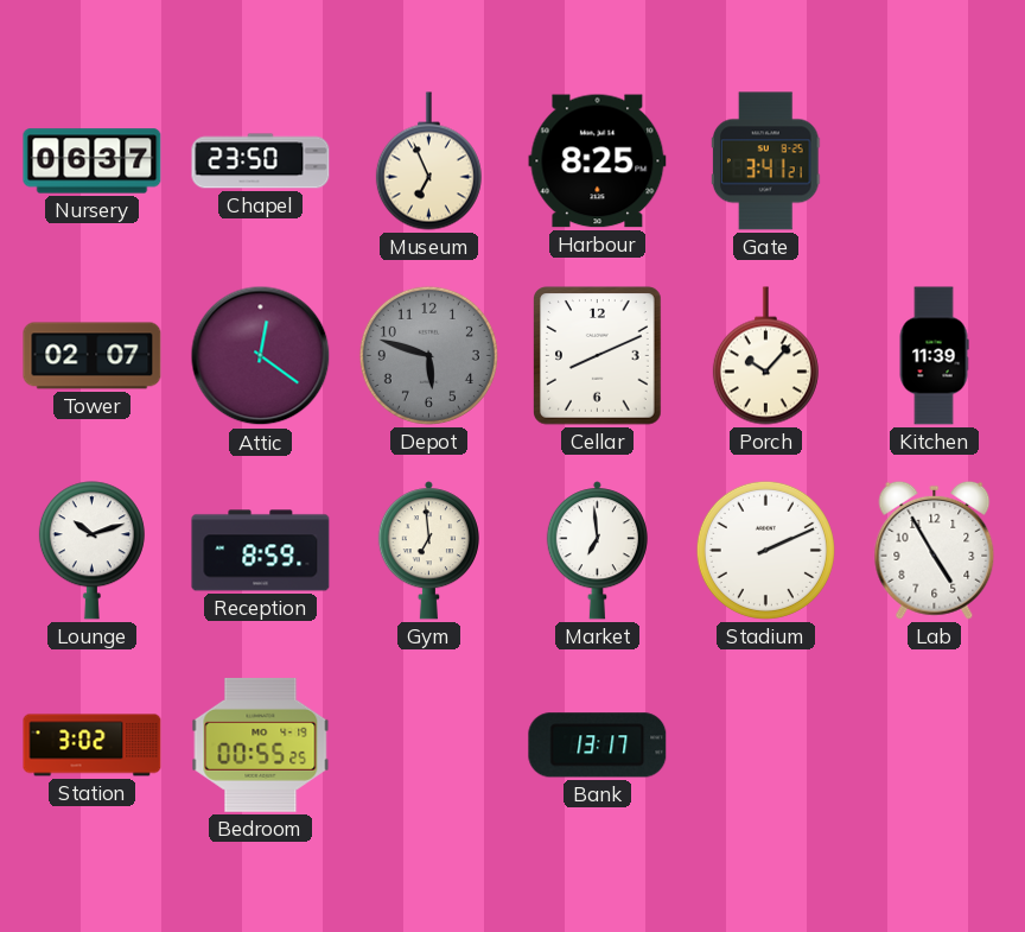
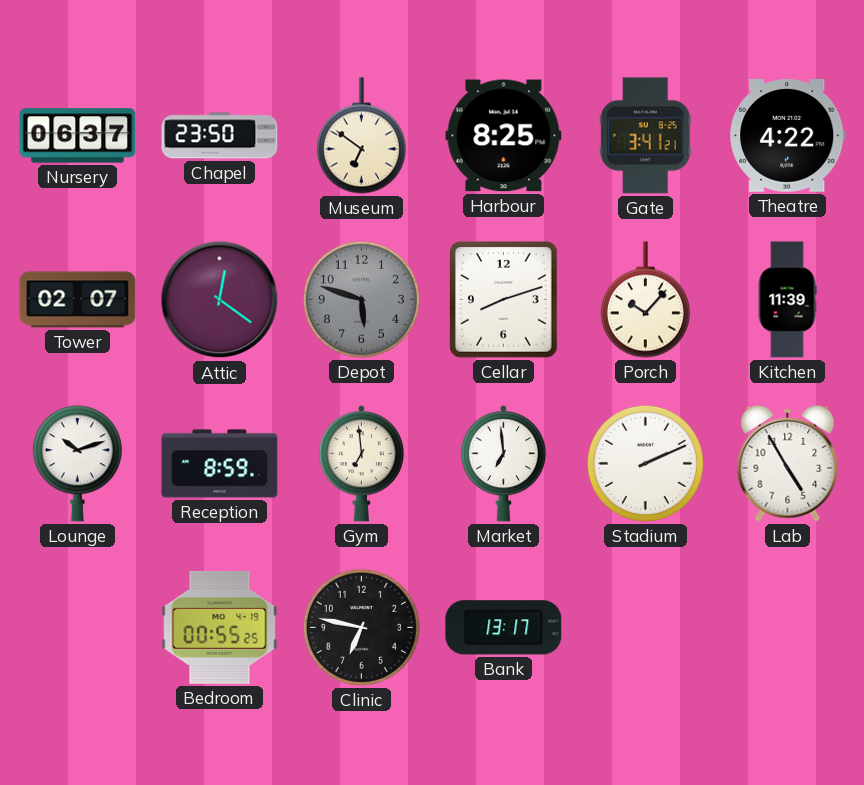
Museum: 6:56 -> 6:51 (361, 136)
Theatre: none -> 4:22 (788, 136)
Cellar: 8:11 -> 8:12 (504, 300)
Station: 3:02 -> none (93, 746)
Clinic: none -> 6:47 (361, 627)
